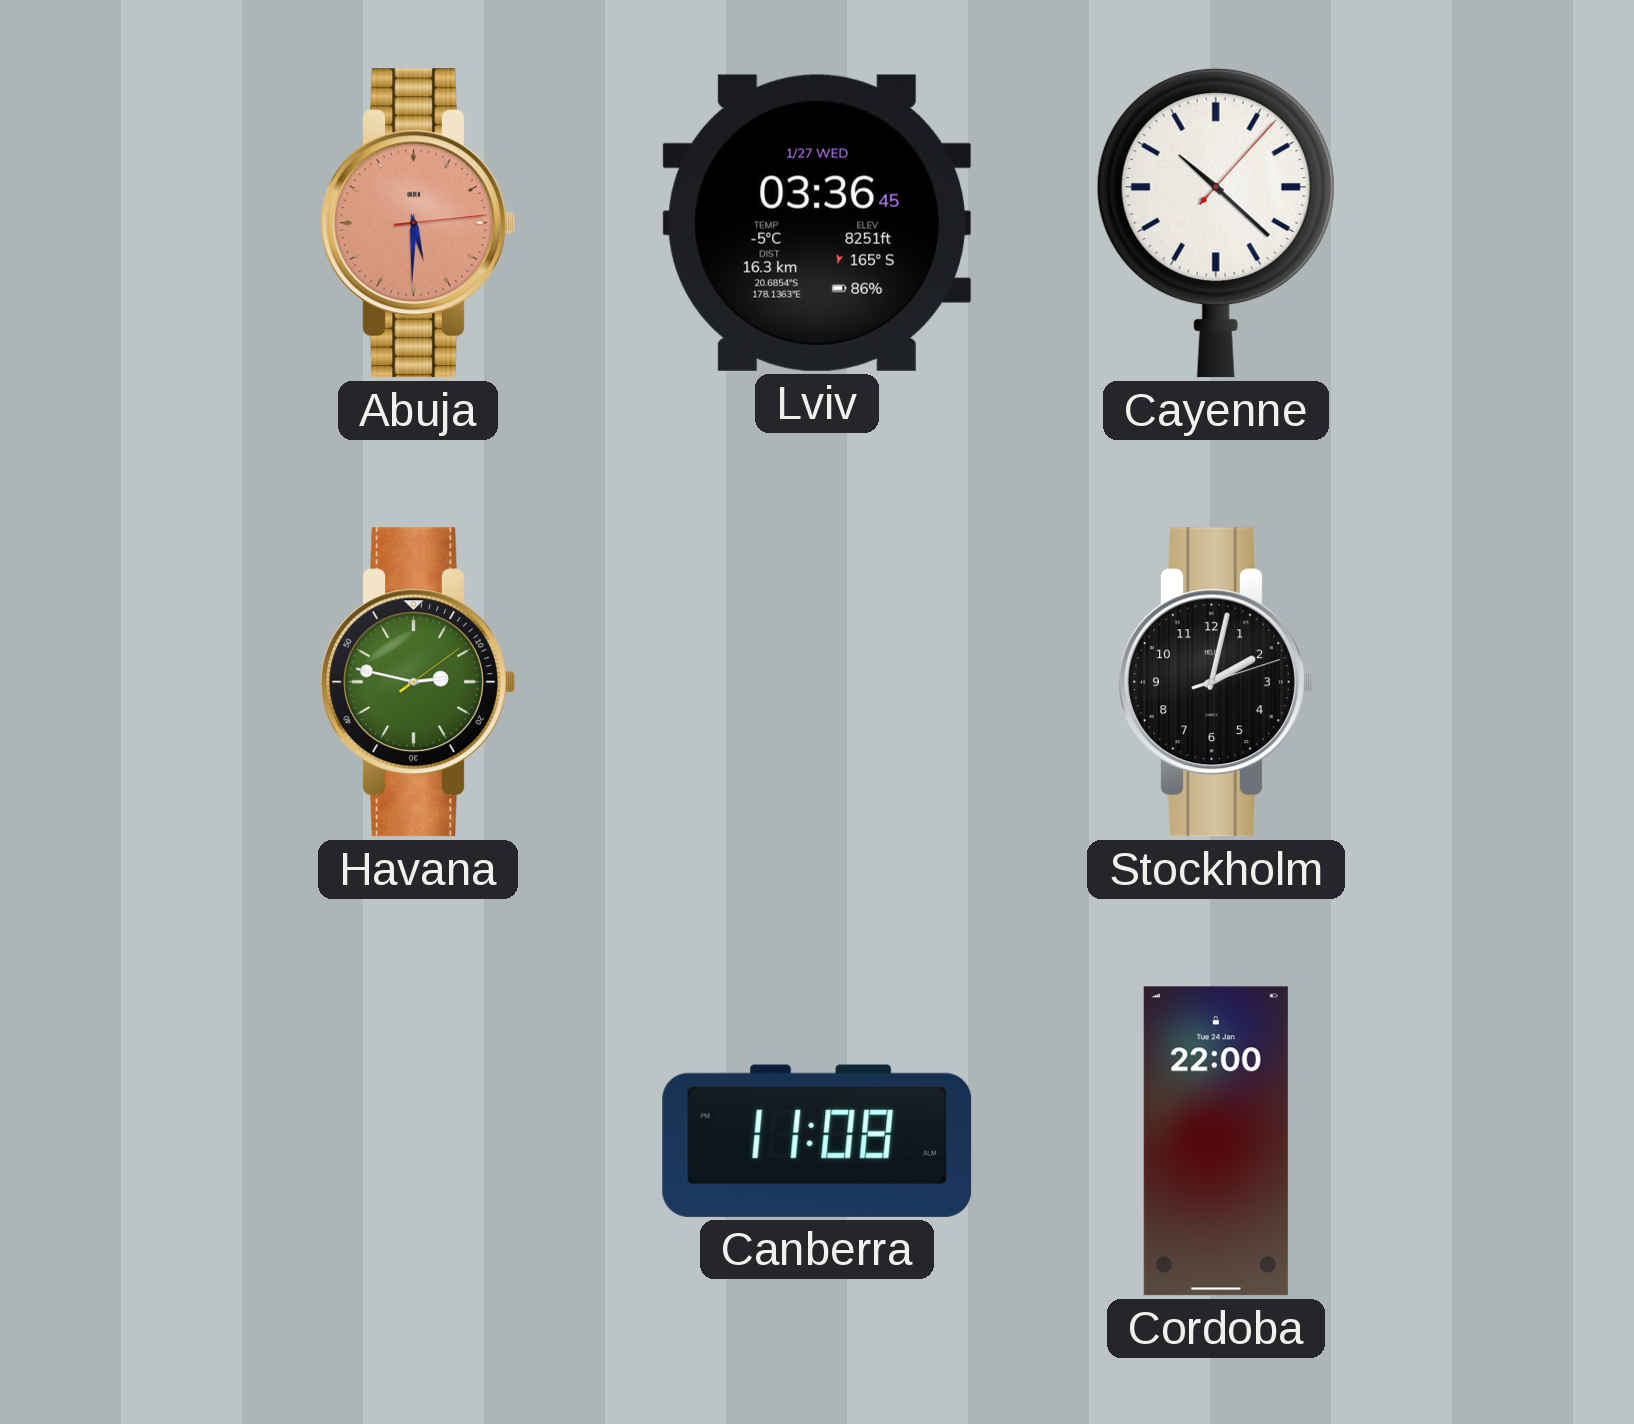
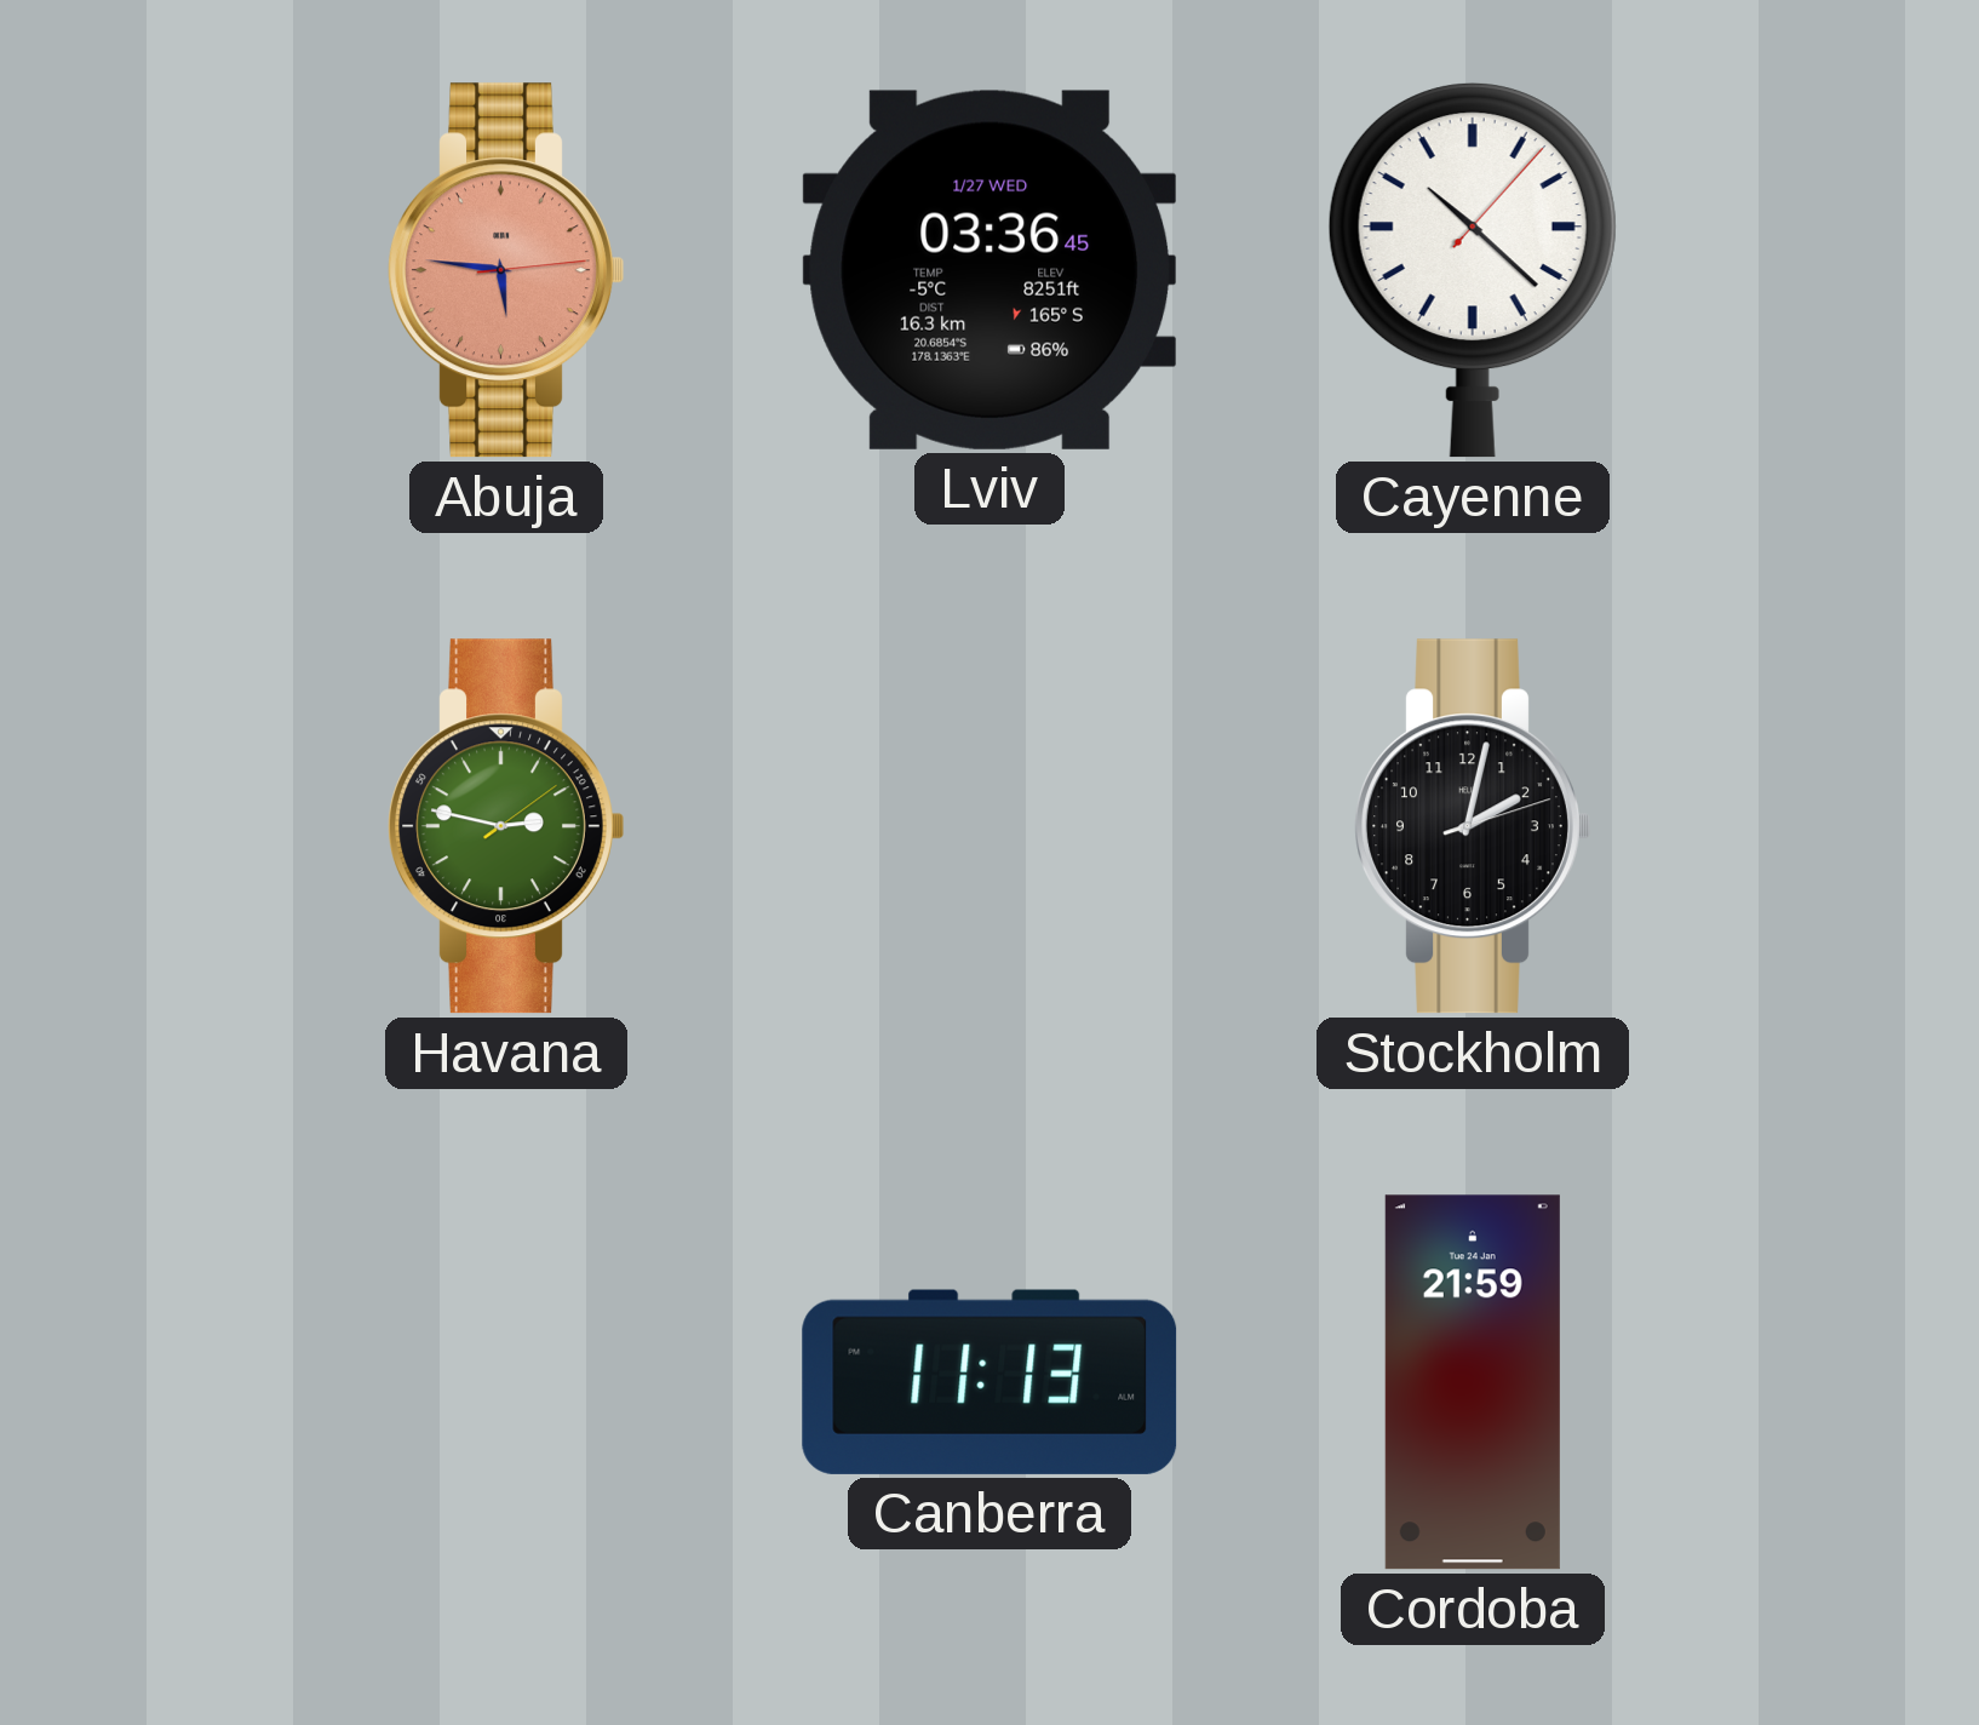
Abuja: 5:30 -> 5:46 (506, 270)
Canberra: 11:08 -> 11:13 (989, 1382)
Cordoba: 22:00 -> 21:59 (1473, 1382)
